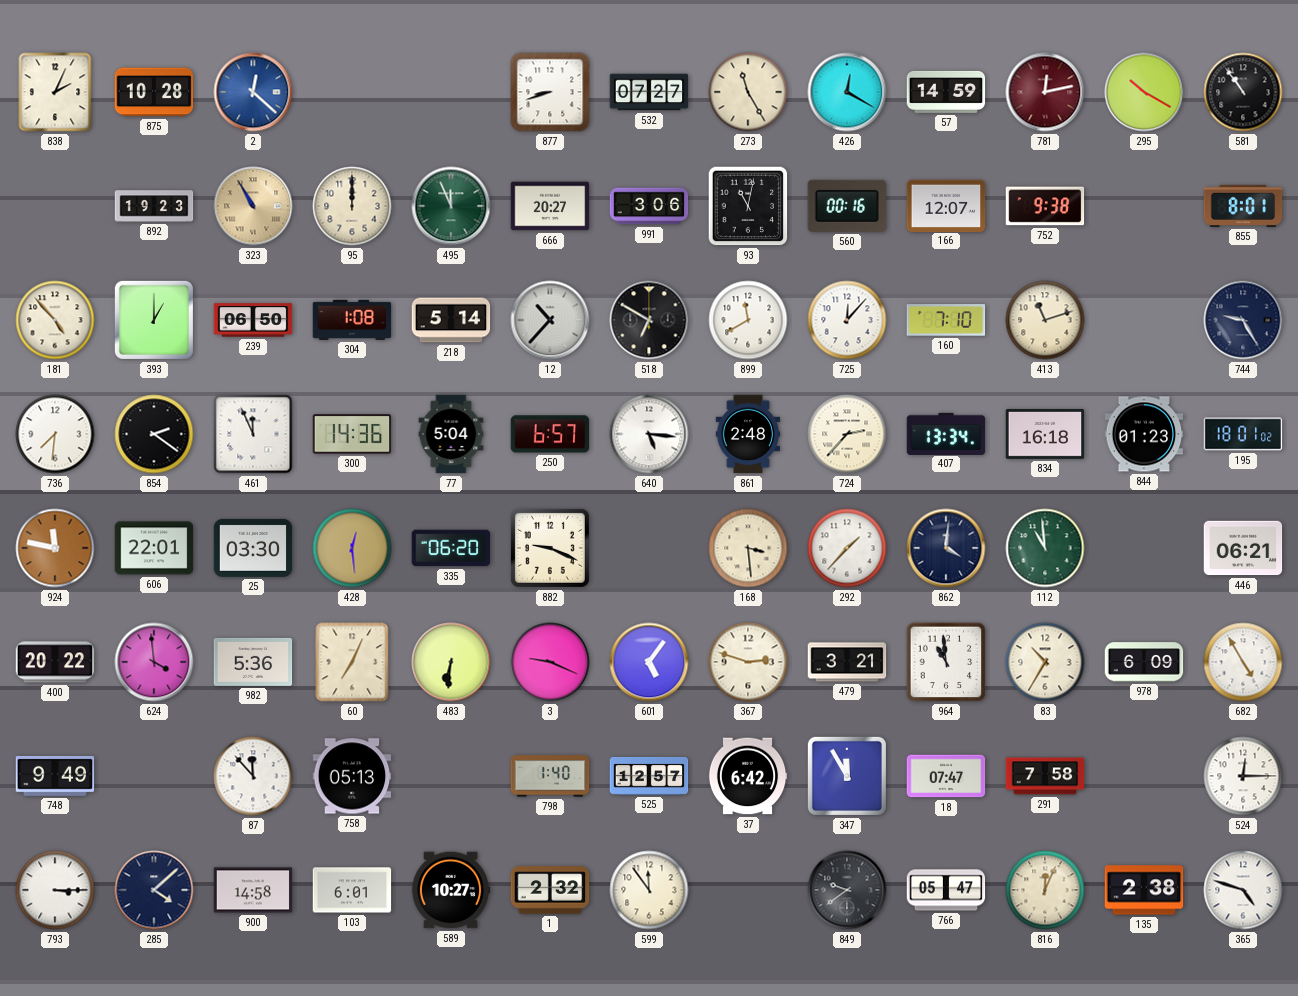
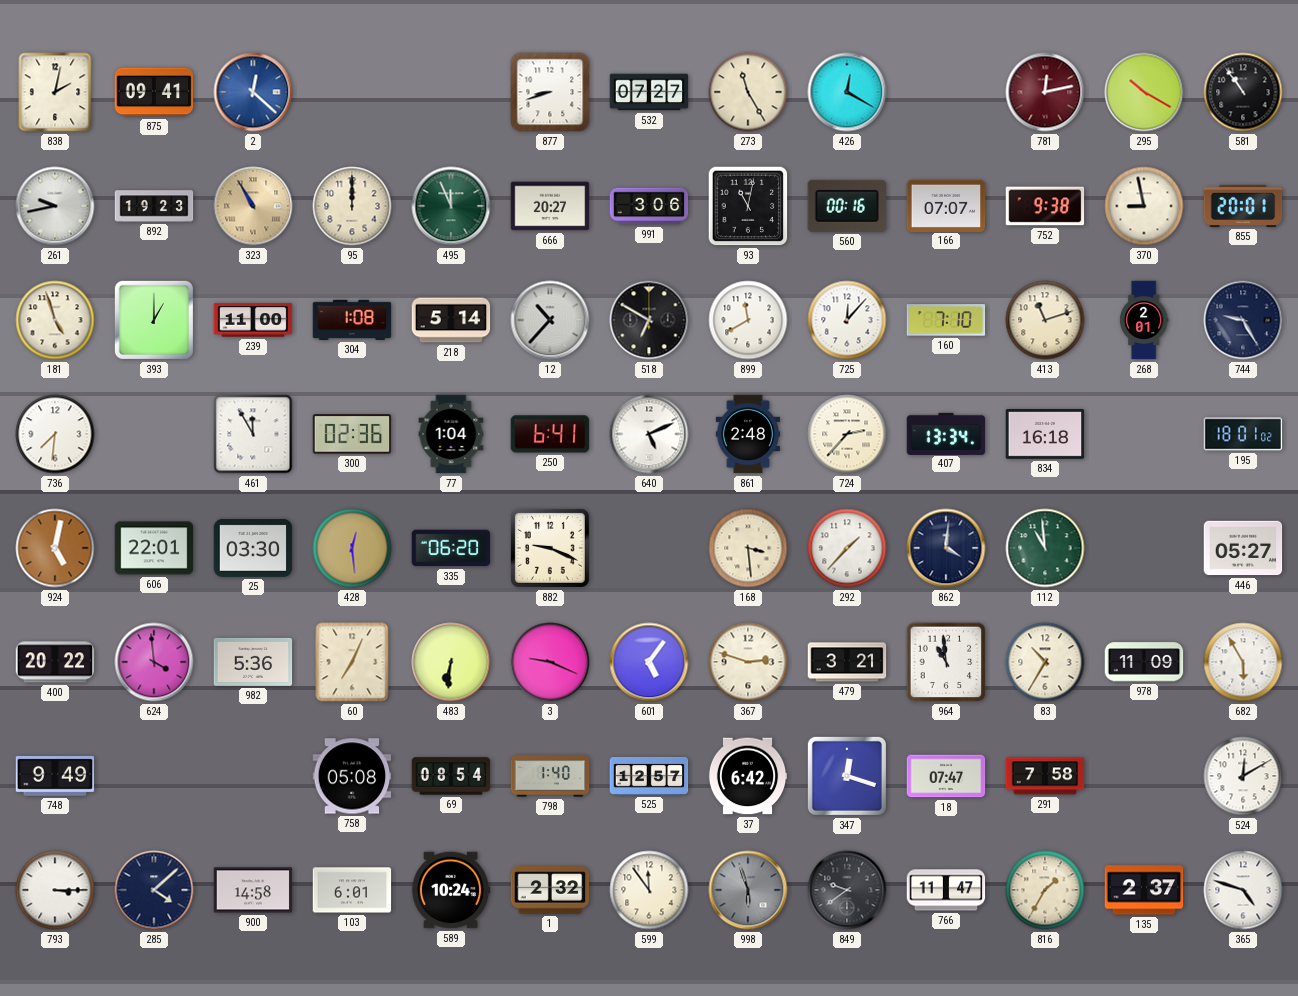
838: 2:04 -> 2:02 (55, 92)
875: 10:28 -> 09:41 (154, 92)
57: 14:59 -> none (946, 92)
261: none -> 9:43 (55, 206)
166: 12:07 -> 07:07 (946, 205)
370: none -> 8:58 (1144, 206)
855: 8:01 -> 20:01 (1243, 206)
181: 4:53 -> 4:57 (55, 320)
239: 06:50 -> 11:00 (253, 320)
268: none -> 2:01 (1145, 320)
854: 2:21 -> none (154, 434)
461: 11:56 -> 11:55 (253, 434)
300: 14:36 -> 02:36 (352, 434)
77: 5:04 -> 1:04 (451, 434)
250: 6:57 -> 6:41 (550, 434)
640: 5:16 -> 5:11 (649, 434)
844: 01:23 -> none (1144, 434)
924: 11:47 -> 5:02 (55, 548)
446: 06:21 -> 05:27 (1243, 548)
978: 6:09 -> 11:09 (1144, 662)
682: 4:55 -> 5:55 (1243, 662)
87: 11:53 -> none (253, 776)
758: 05:13 -> 05:08 (352, 776)
69: none -> 08:54 (451, 776)
347: 11:55 -> 12:18 (847, 776)
524: 12:15 -> 12:10 (1243, 776)
589: 10:27 -> 10:24 (451, 890)
998: none -> 5:57 (748, 890)
766: 05:47 -> 11:47 (946, 890)
816: 12:04 -> 1:35 (1045, 890)
135: 2:38 -> 2:37 (1144, 890)
